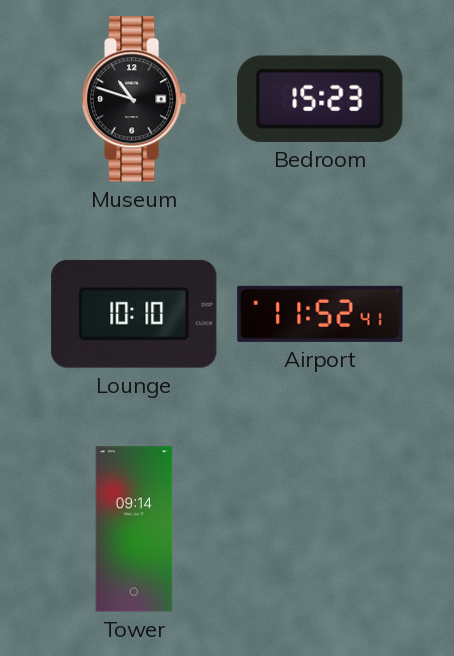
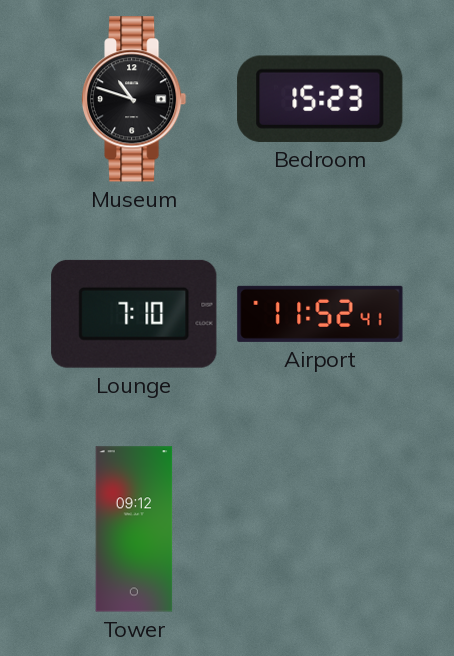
Lounge: 10:10 -> 7:10 (134, 314)
Tower: 09:14 -> 09:12 (134, 529)
